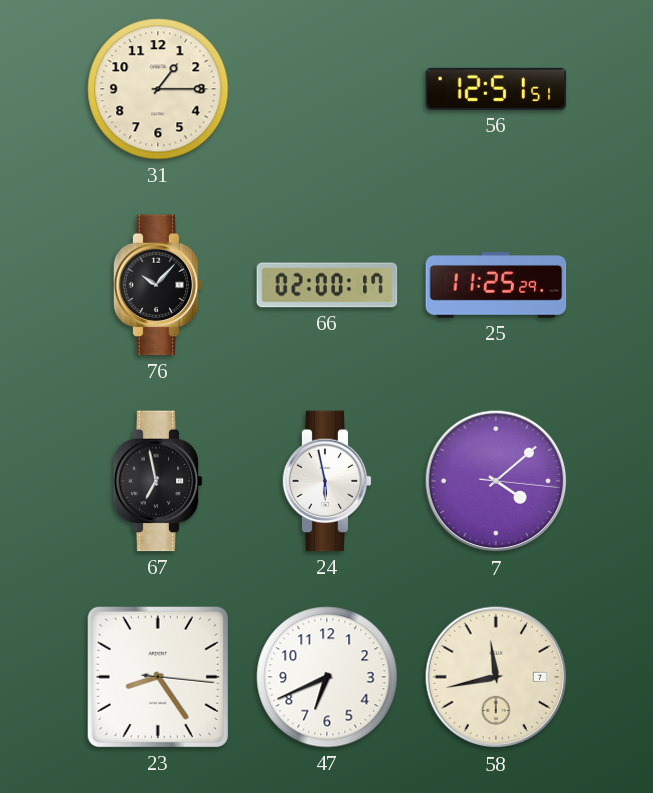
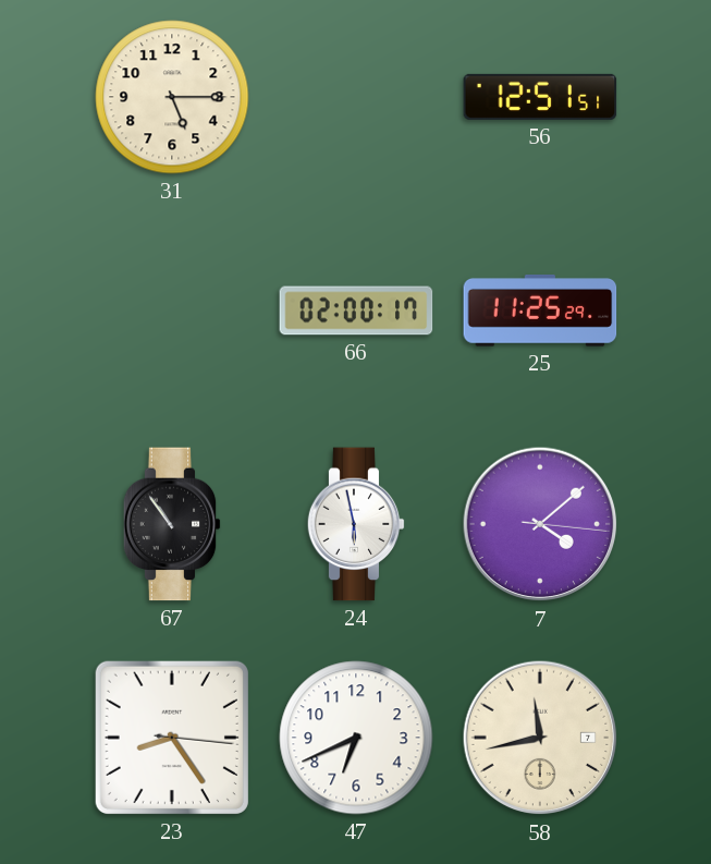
31: 1:15 -> 5:15 (172, 97)
76: 10:07 -> none (158, 285)
67: 6:58 -> 10:54 (172, 524)
